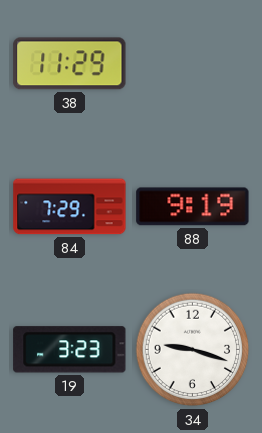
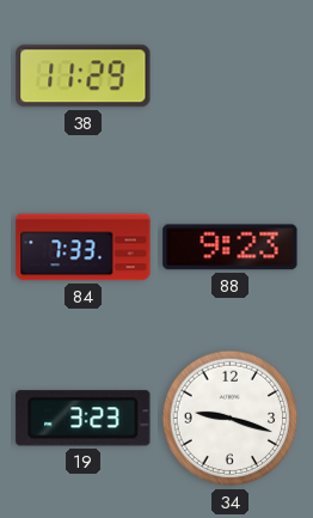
84: 7:29 -> 7:33 (84, 248)
88: 9:19 -> 9:23 (231, 248)
